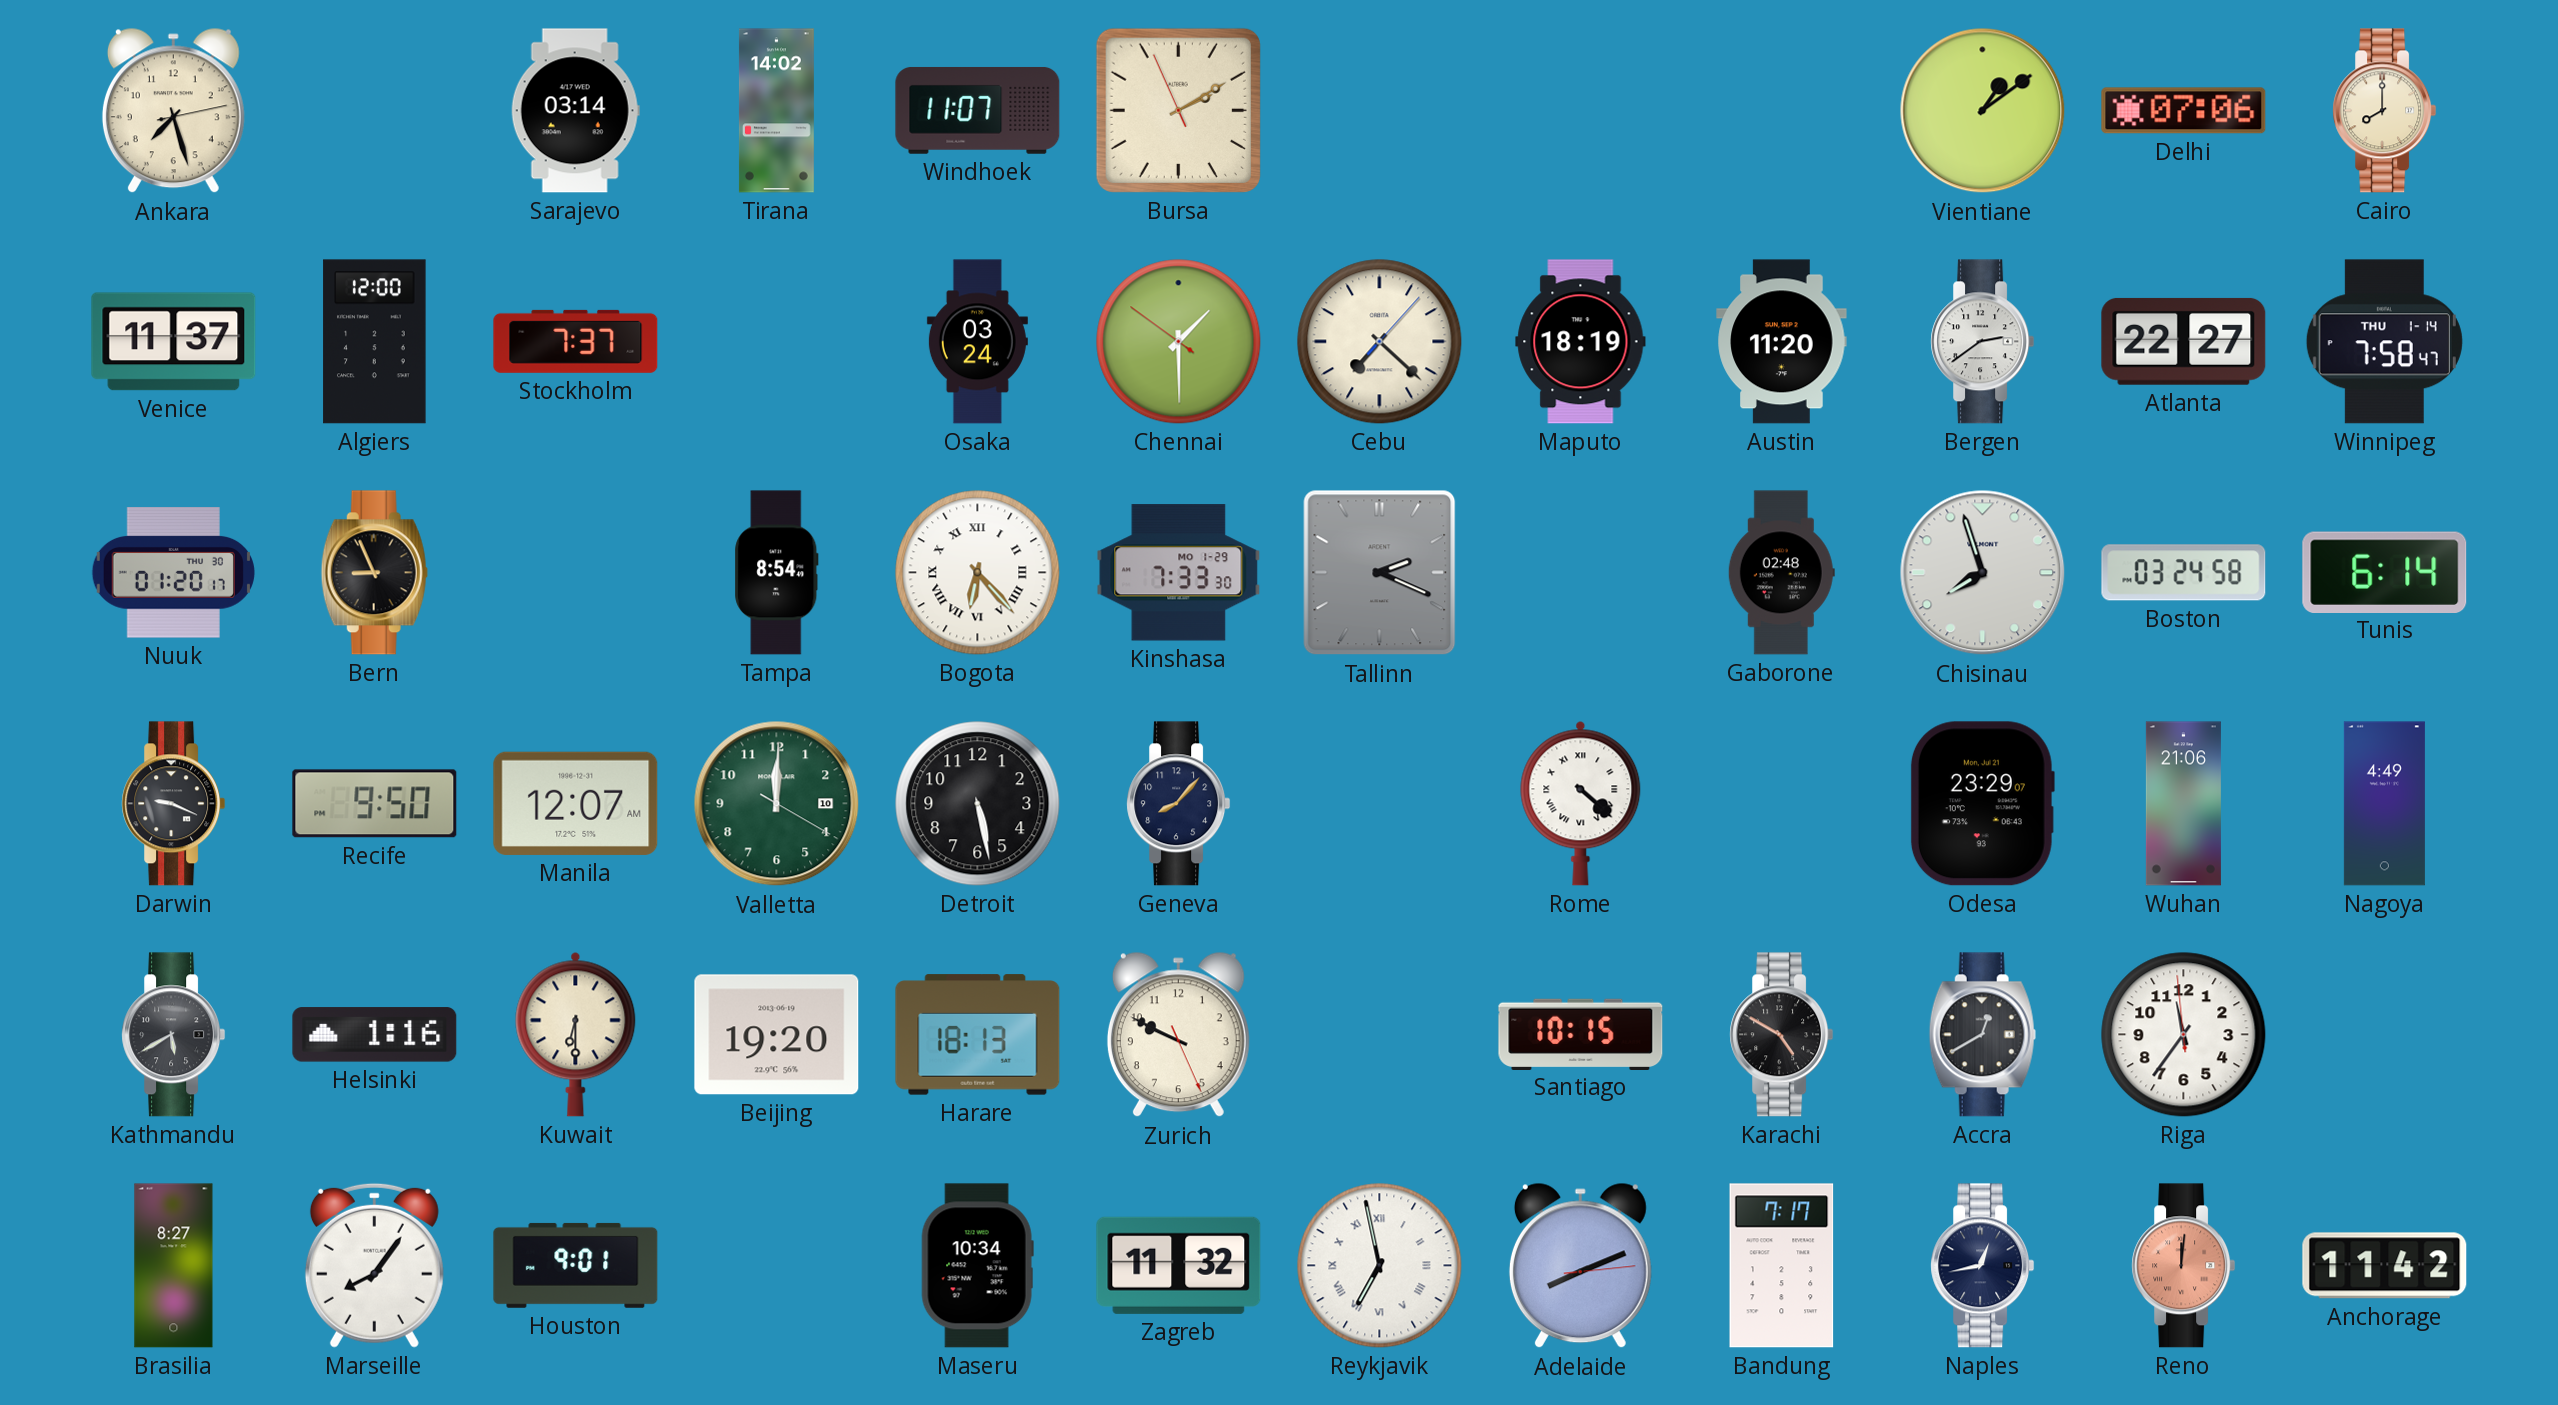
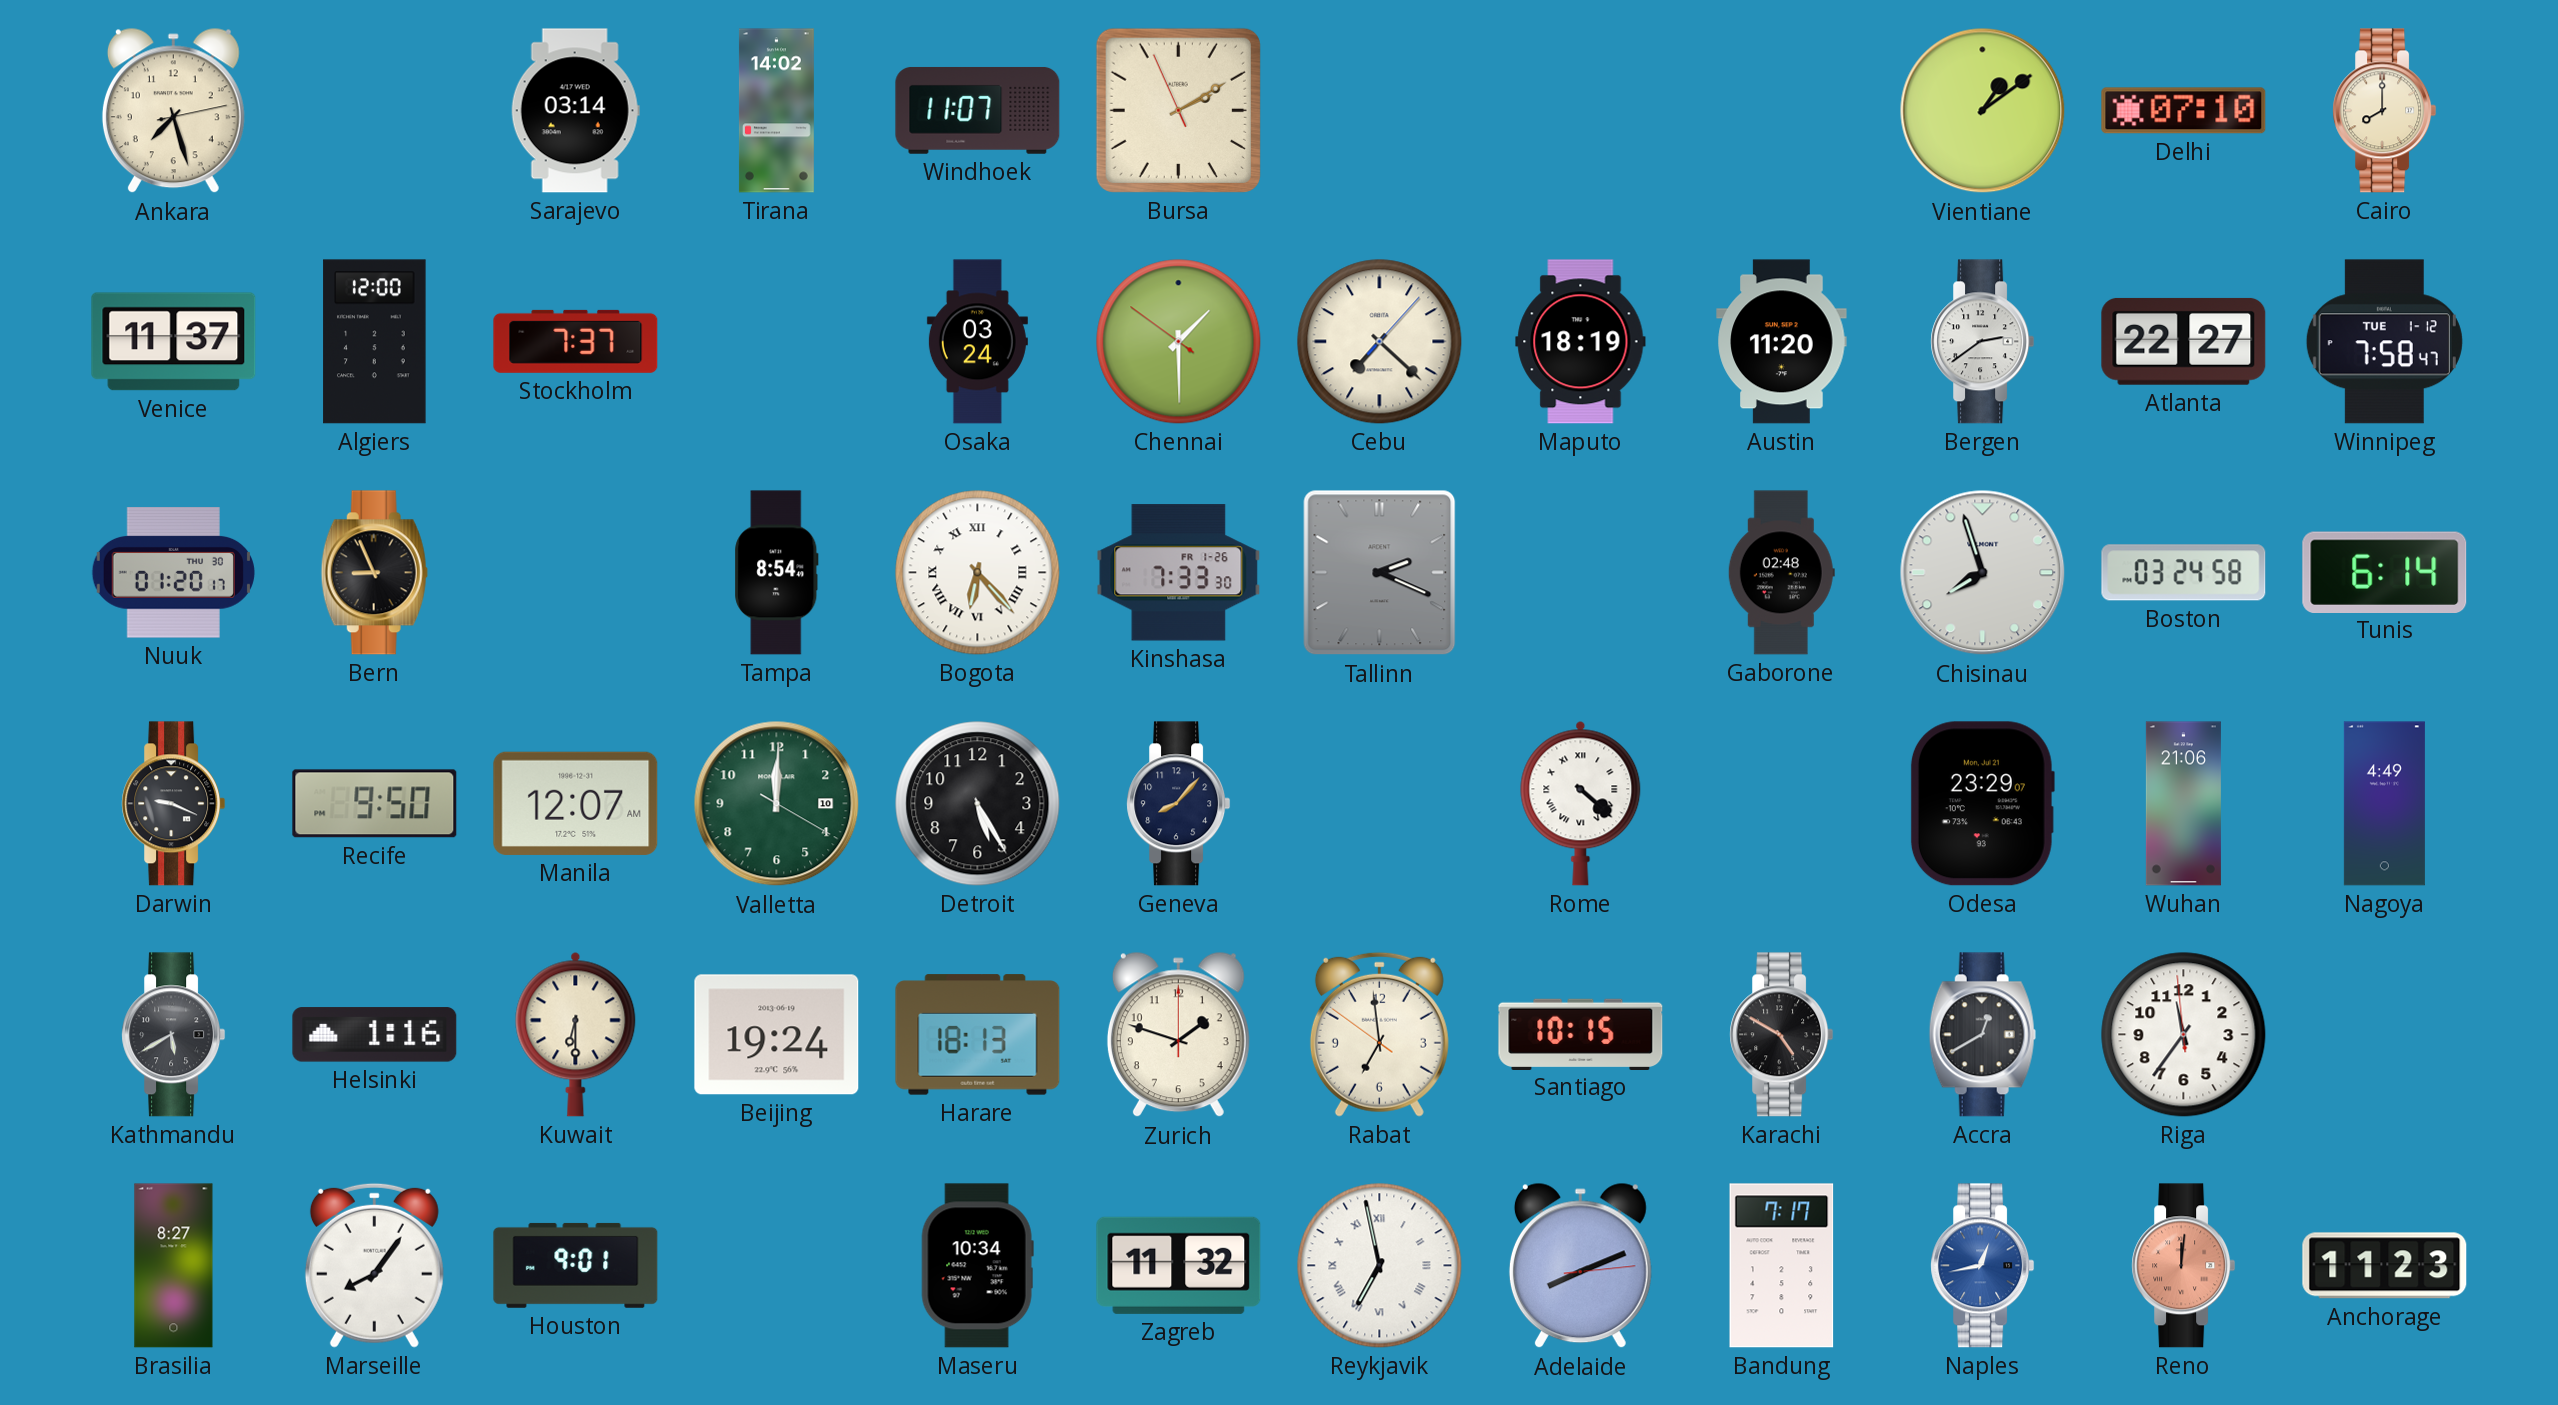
Delhi: 07:06 -> 07:10 (2184, 111)
Winnipeg date: THU 1-14 -> TUE 1-12 (2384, 342)
Kinshasa date: MO 1-29 -> FR 1-26 (1179, 573)
Detroit: 5:28 -> 5:25 (978, 804)
Beijing: 19:20 -> 19:24 (777, 1035)
Zurich: 9:49 -> 1:48 (1178, 1035)
Rabat: none -> 6:58 (1379, 1034)
Naples dial: navy -> blue (1983, 1266)
Anchorage: 11:42 -> 11:23 (2385, 1266)
